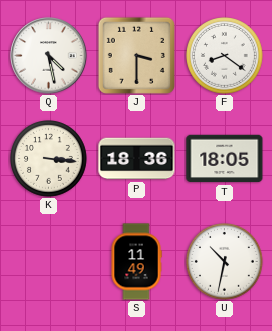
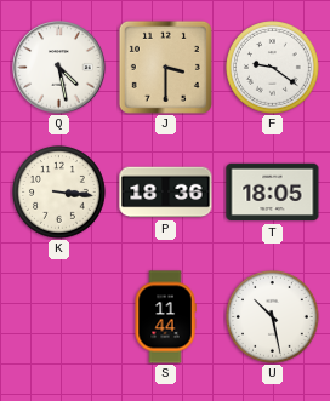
F: 8:21 -> 9:21 (273, 68)
S: 11:49 -> 11:44 (165, 317)
U: 10:32 -> 10:28 (273, 317)
